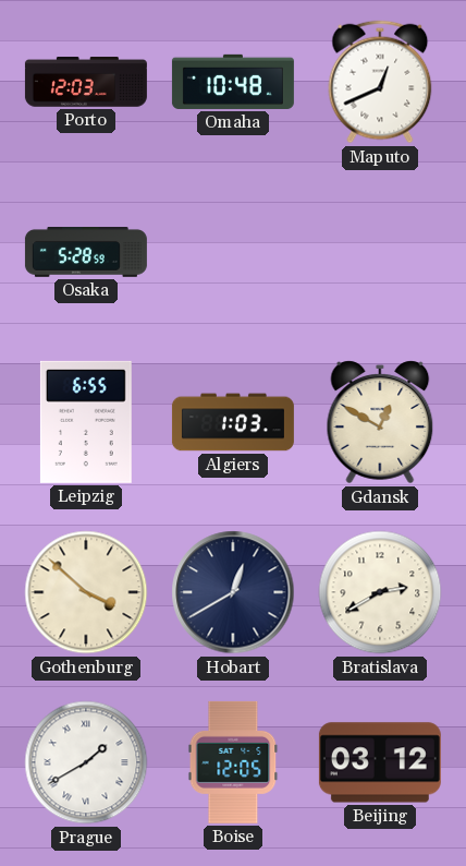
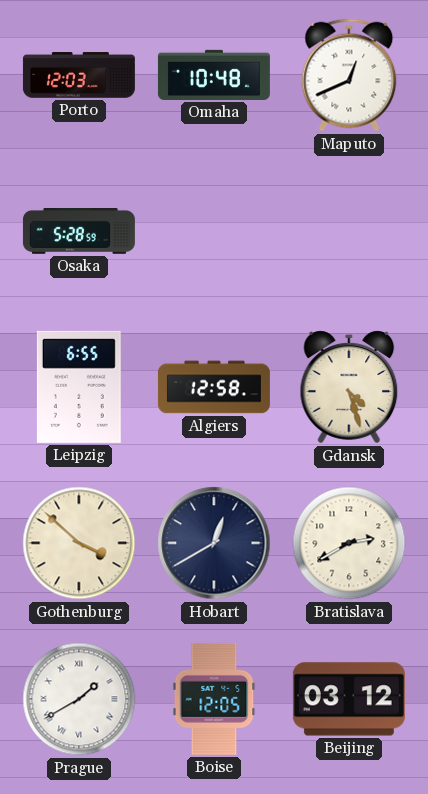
Algiers: 1:03 -> 12:58 (214, 387)
Gdansk: 12:50 -> 4:27 (349, 387)
